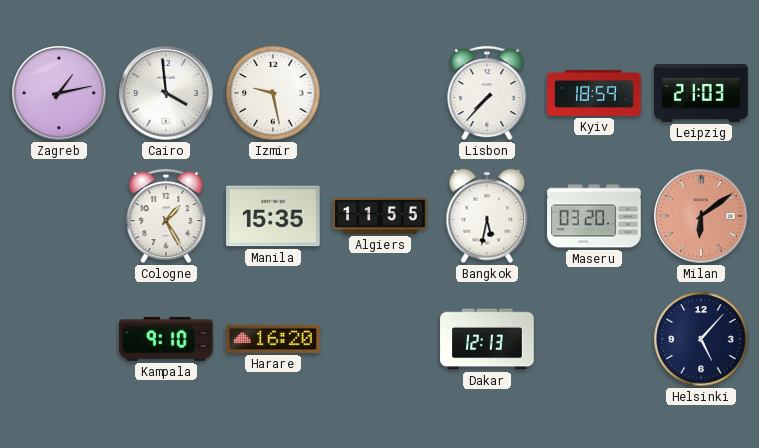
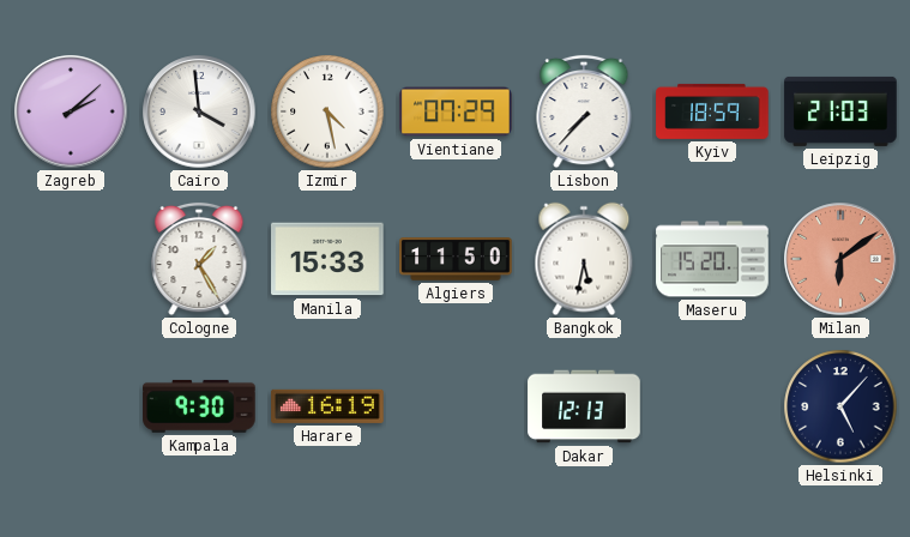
Zagreb: 1:13 -> 2:08 (71, 111)
Izmir: 9:28 -> 4:28 (327, 111)
Vientiane: none -> 07:29 (456, 111)
Manila: 15:35 -> 15:33 (327, 259)
Algiers: 11:55 -> 11:50 (456, 259)
Maseru: 03:20 -> 15:20 (712, 259)
Kampala: 9:10 -> 9:30 (199, 406)
Harare: 16:20 -> 16:19 (327, 406)
